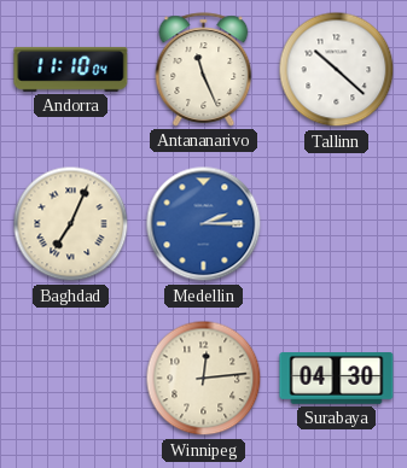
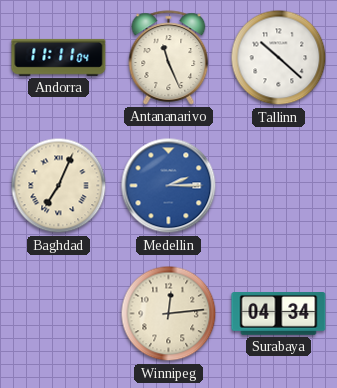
Andorra: 11:10 -> 11:11 (59, 57)
Surabaya: 04:30 -> 04:34 (279, 314)
